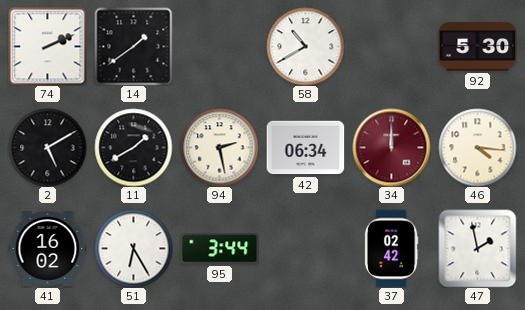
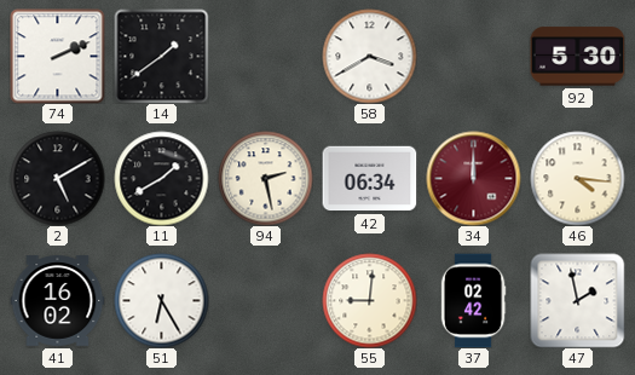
58: 10:40 -> 3:40 (369, 56)
95: 3:44 -> none (219, 249)
55: none -> 9:01 (369, 300)
